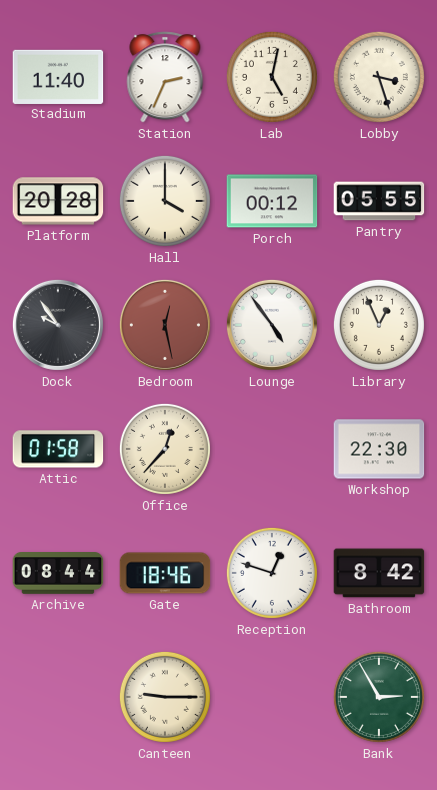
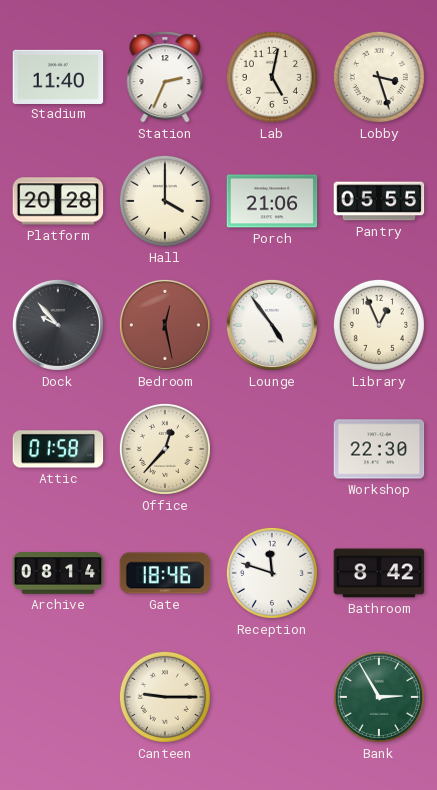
Porch: 00:12 -> 21:06 (272, 201)
Dock: 9:54 -> 9:53 (58, 325)
Archive: 08:44 -> 08:14 (58, 574)
Reception: 12:48 -> 11:48 (272, 573)
